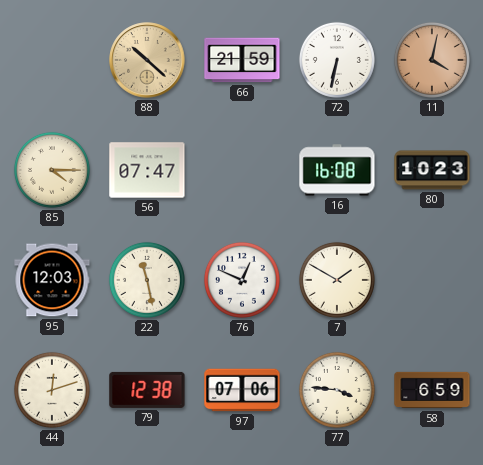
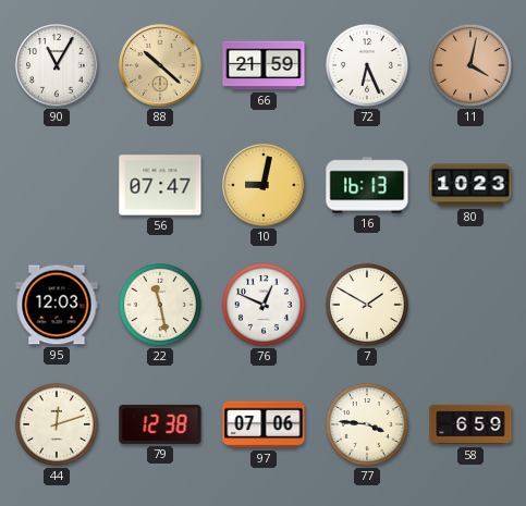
90: none -> 11:05 (57, 65)
72: 6:32 -> 6:26 (367, 65)
85: 4:15 -> none (52, 170)
10: none -> 9:02 (264, 185)
16: 16:08 -> 16:13 (367, 185)
